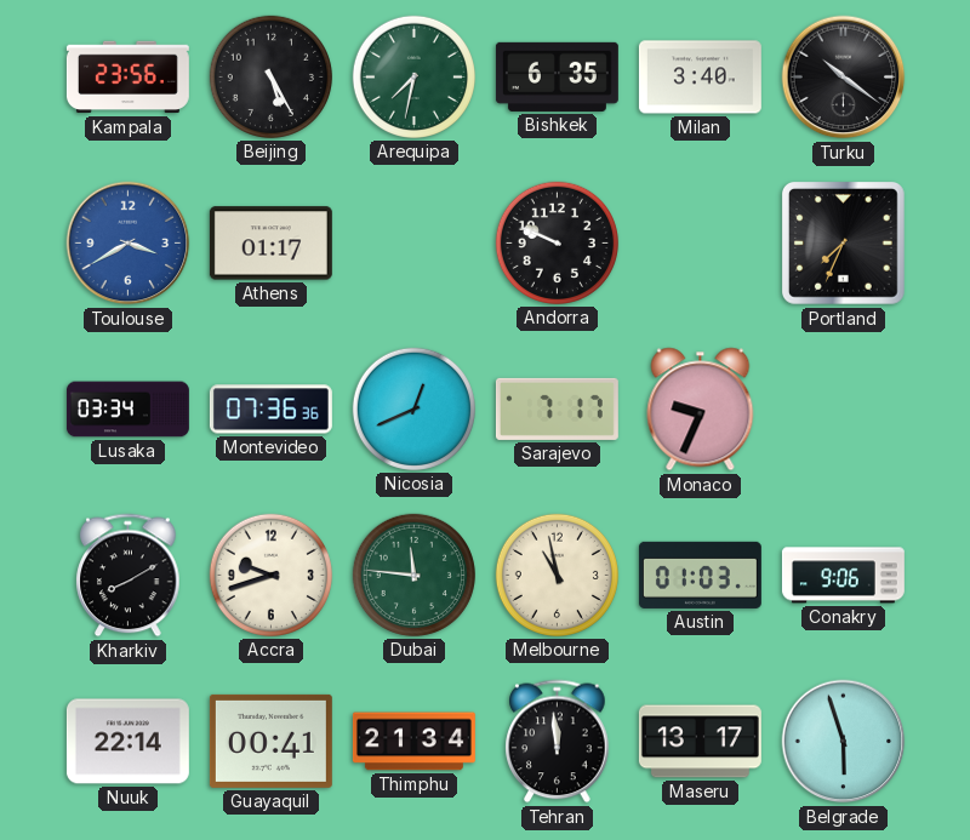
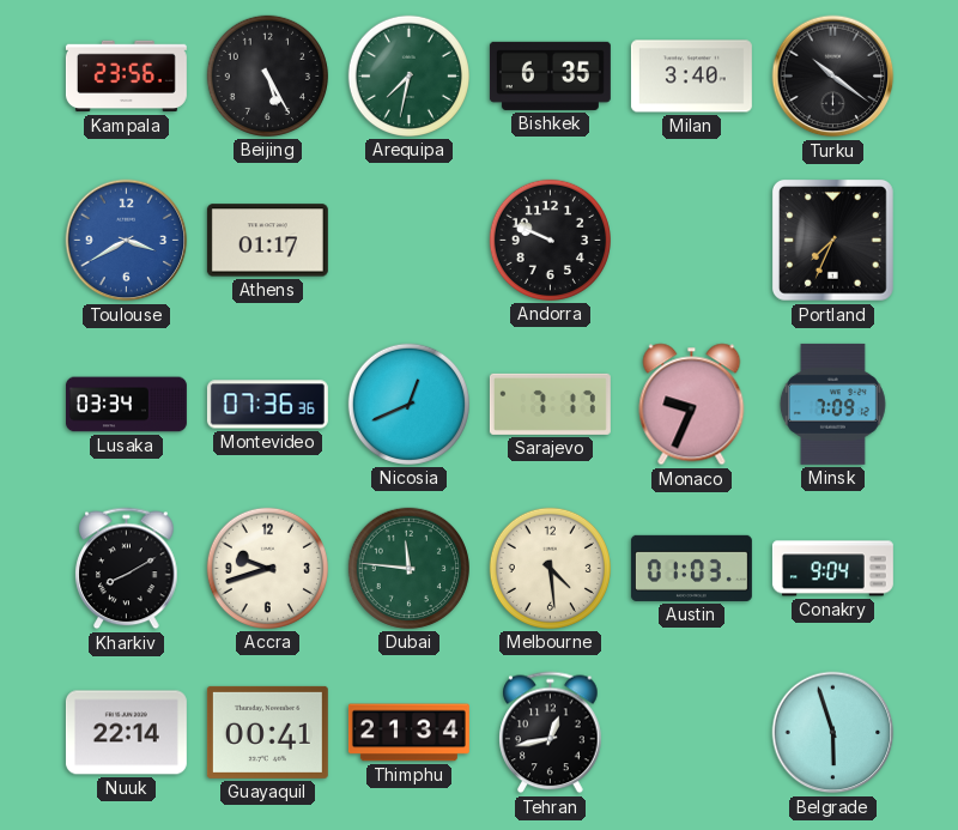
Minsk: none -> 7:09 (832, 404)
Melbourne: 10:58 -> 4:29 (550, 568)
Conakry: 9:06 -> 9:04 (832, 569)
Tehran: 11:59 -> 12:43 (551, 733)
Maseru: 13:17 -> none (700, 742)
